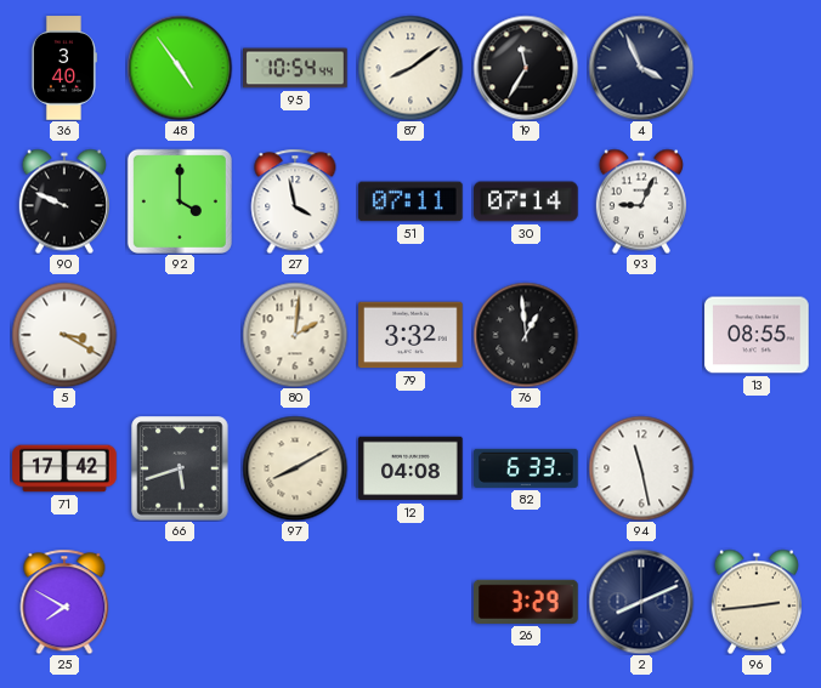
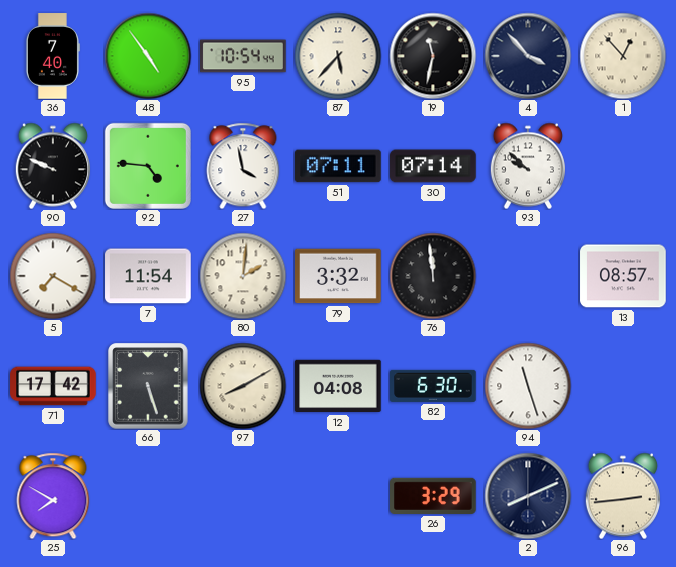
36: 3:40 -> 7:40 (52, 56)
87: 8:09 -> 5:37 (338, 56)
19: 11:35 -> 11:32 (433, 56)
4: 3:56 -> 3:53 (528, 56)
1: none -> 12:53 (623, 56)
92: 4:00 -> 4:46 (148, 166)
93: 9:04 -> 9:52 (528, 166)
5: 3:20 -> 7:20 (53, 276)
7: none -> 11:54 (148, 276)
76: 12:59 -> 11:59 (433, 276)
13: 08:55 -> 08:57 (623, 276)
66: 5:42 -> 5:27 (148, 386)
82: 6:33 -> 6:30 (433, 386)
94: 11:28 -> 11:27 (528, 386)
